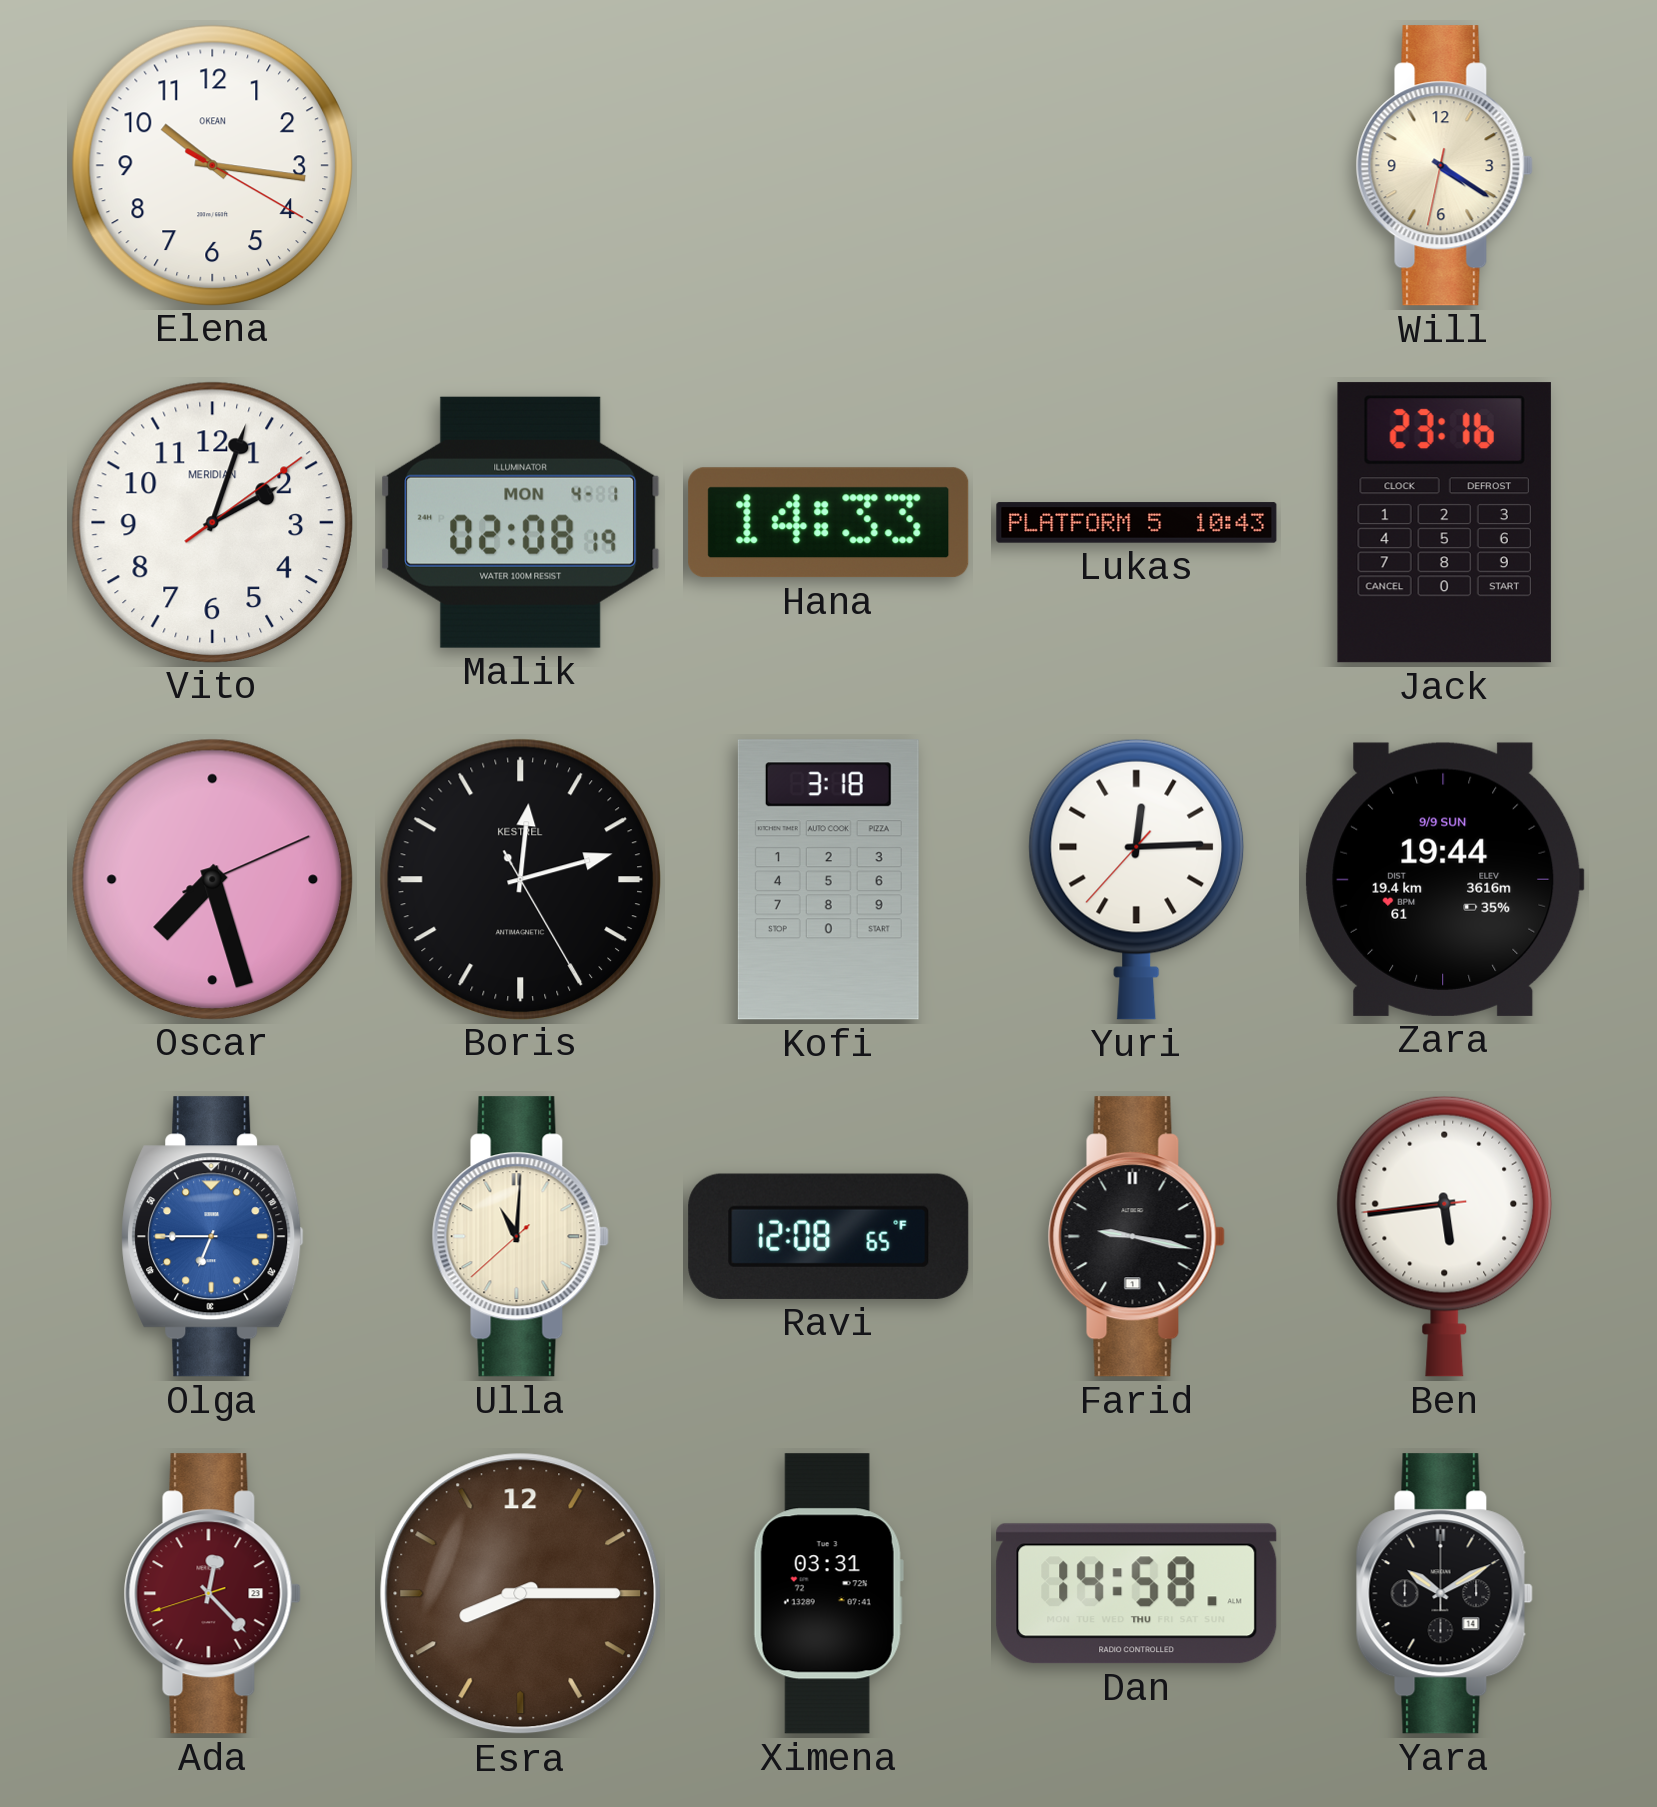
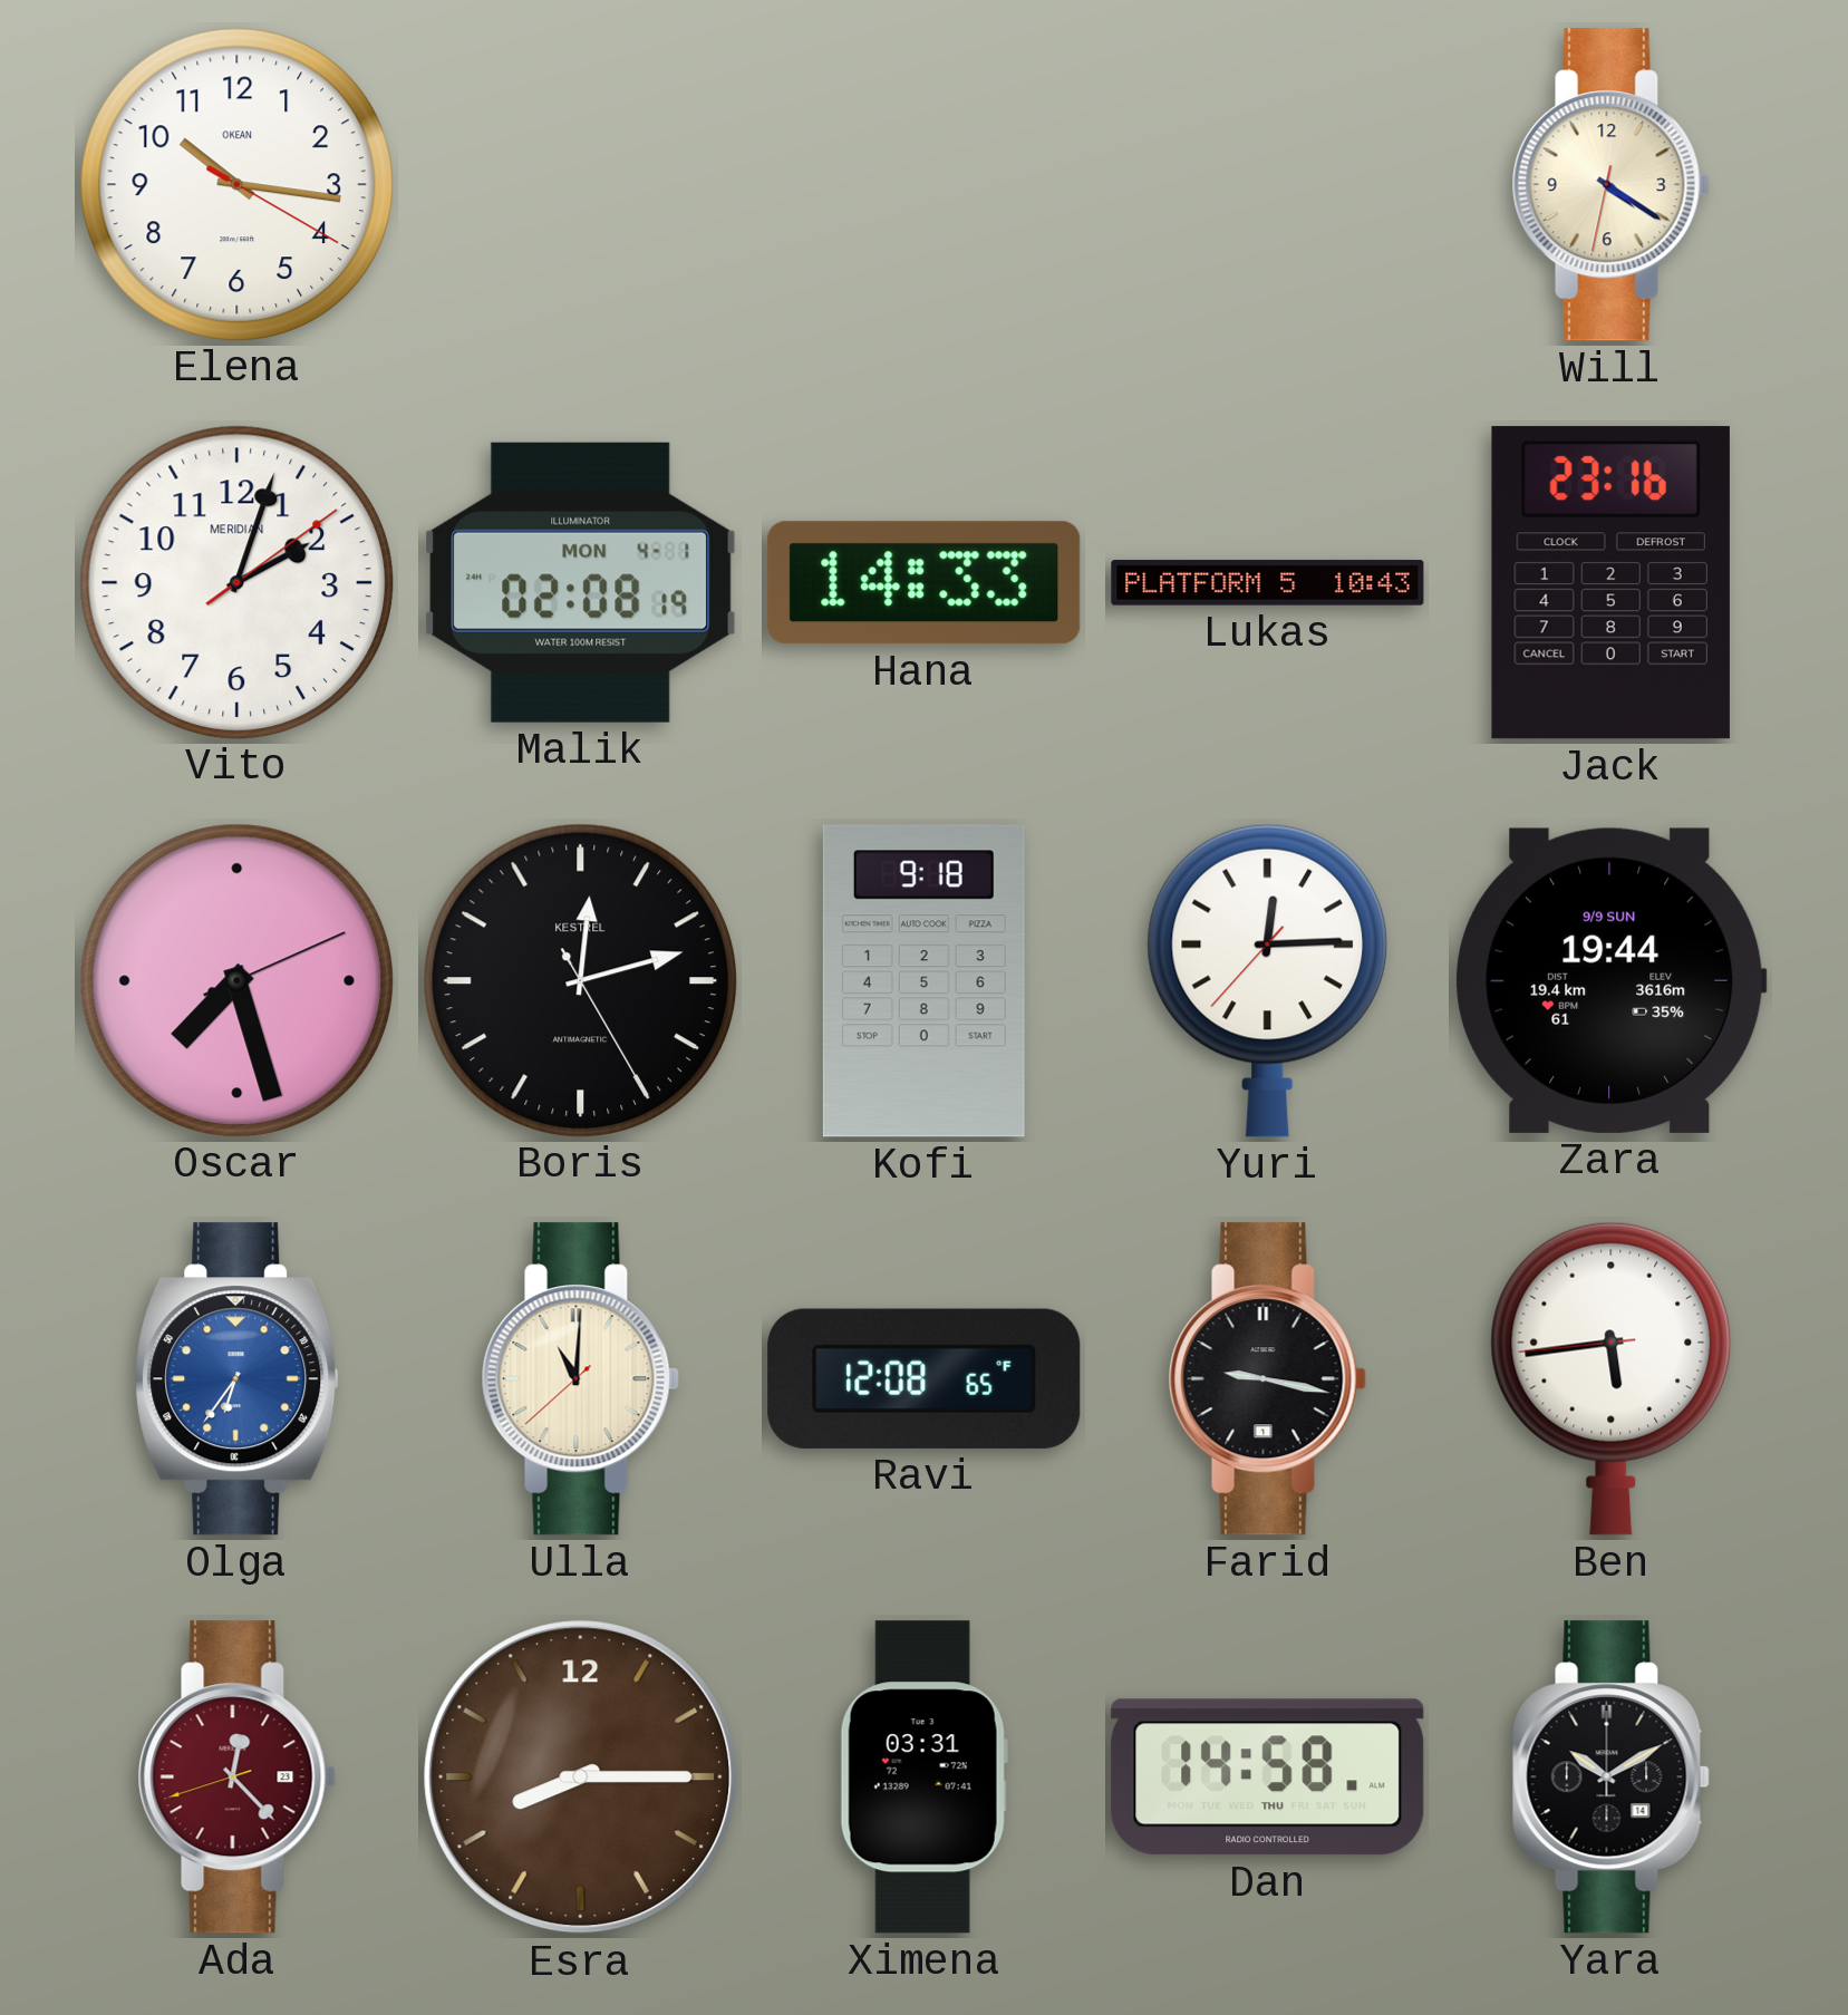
Kofi: 3:18 -> 9:18 (923, 981)
Olga: 6:45 -> 6:36 (238, 1379)
